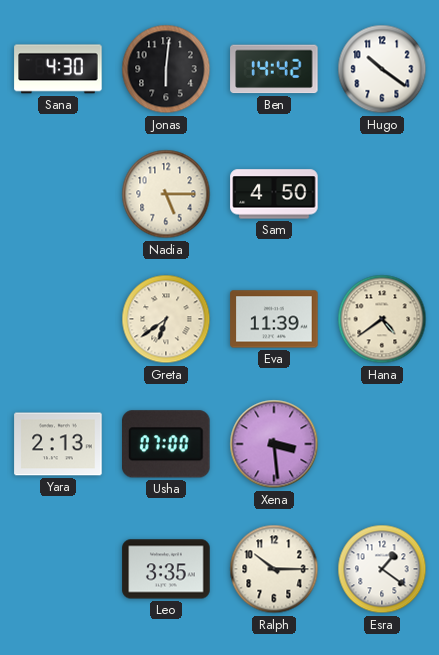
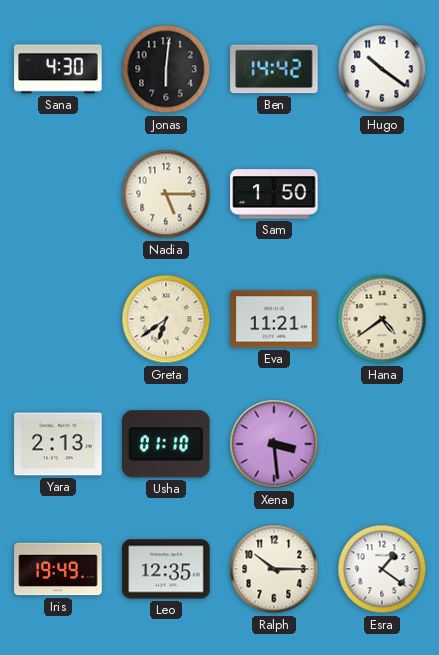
Sam: 4:50 -> 1:50 (274, 194)
Eva: 11:39 -> 11:21 (274, 319)
Usha: 07:00 -> 01:10 (167, 444)
Iris: none -> 19:49 (58, 569)
Leo: 3:35 -> 12:35 (166, 569)
